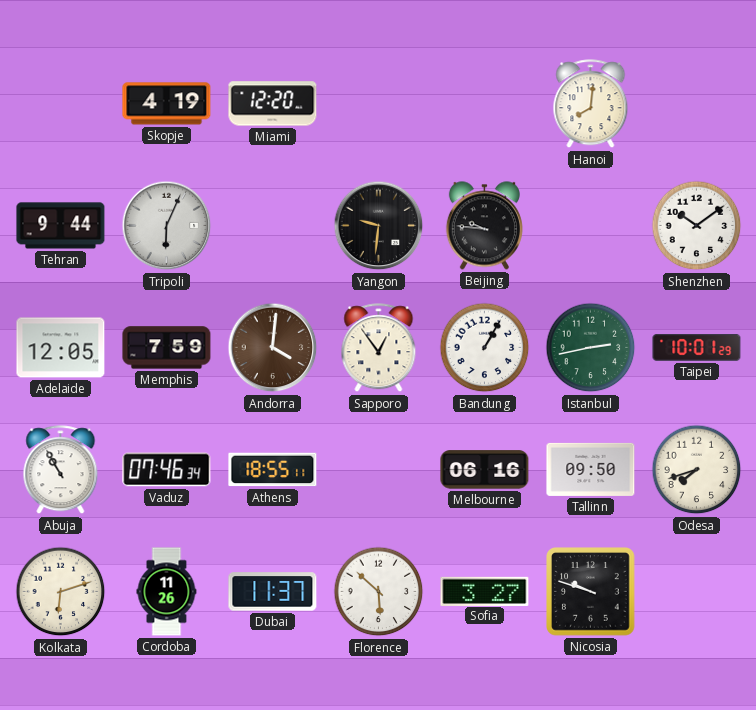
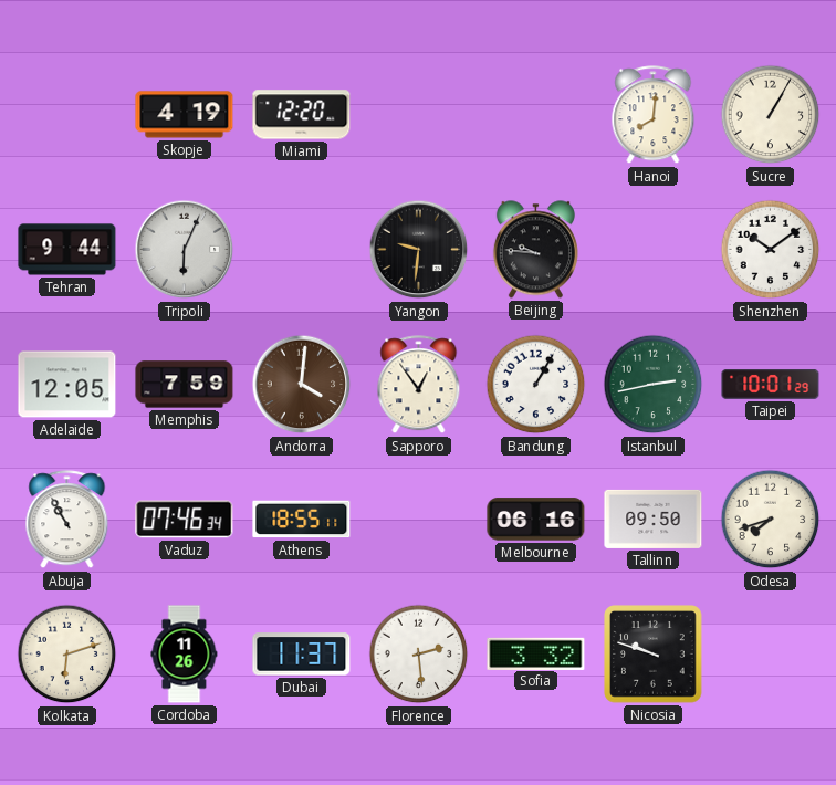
Sucre: none -> 1:05 (771, 115)
Florence: 5:52 -> 2:29 (419, 655)
Sofia: 3:27 -> 3:32 (536, 653)
